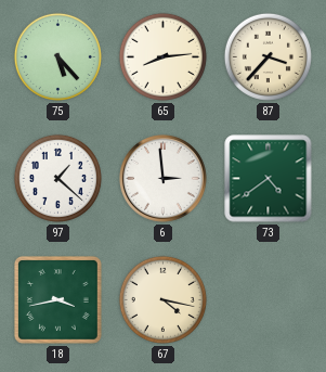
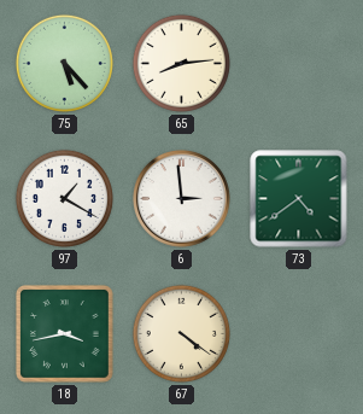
87: 3:37 -> none (268, 56)
97: 1:22 -> 1:20 (64, 198)
67: 4:17 -> 4:21 (181, 333)
